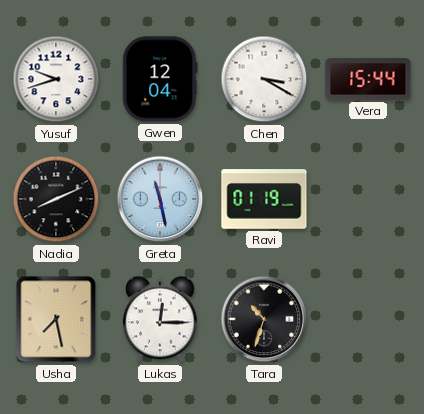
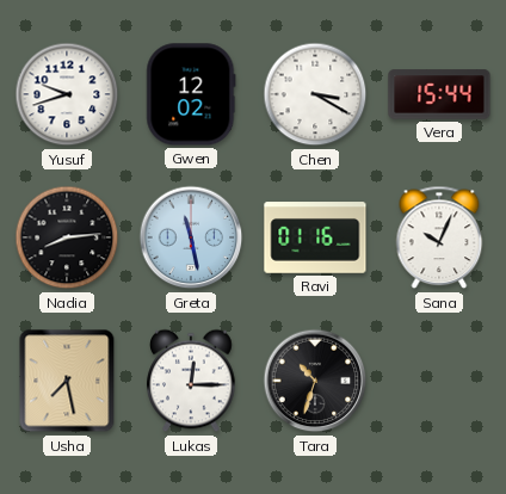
Gwen: 12:04 -> 12:02 (191, 94)
Nadia: 8:11 -> 8:14 (67, 237)
Ravi: 01:19 -> 01:16 (315, 237)
Sana: none -> 10:04 (439, 237)
